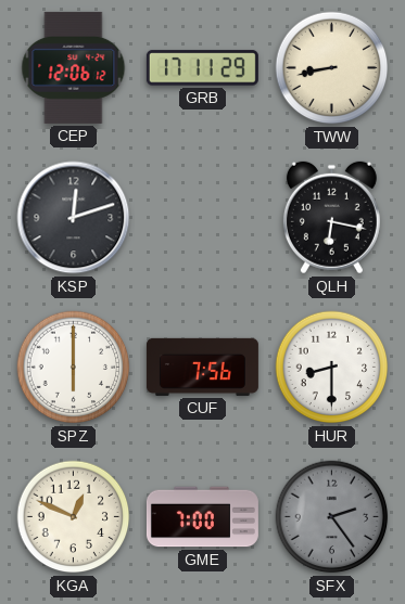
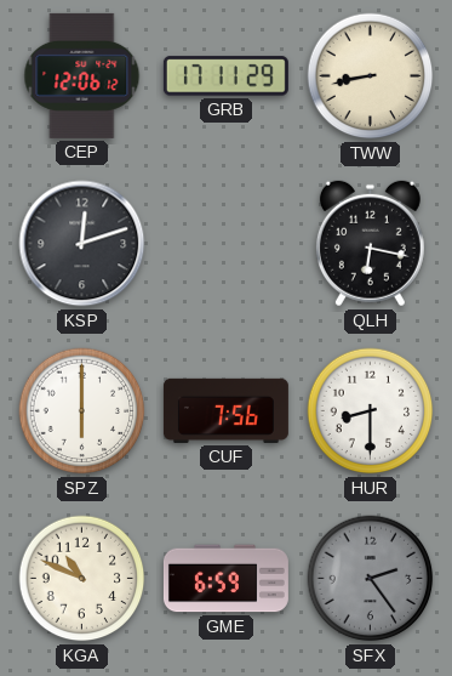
KGA: 12:49 -> 10:49 (82, 579)
GME: 7:00 -> 6:59 (225, 579)
